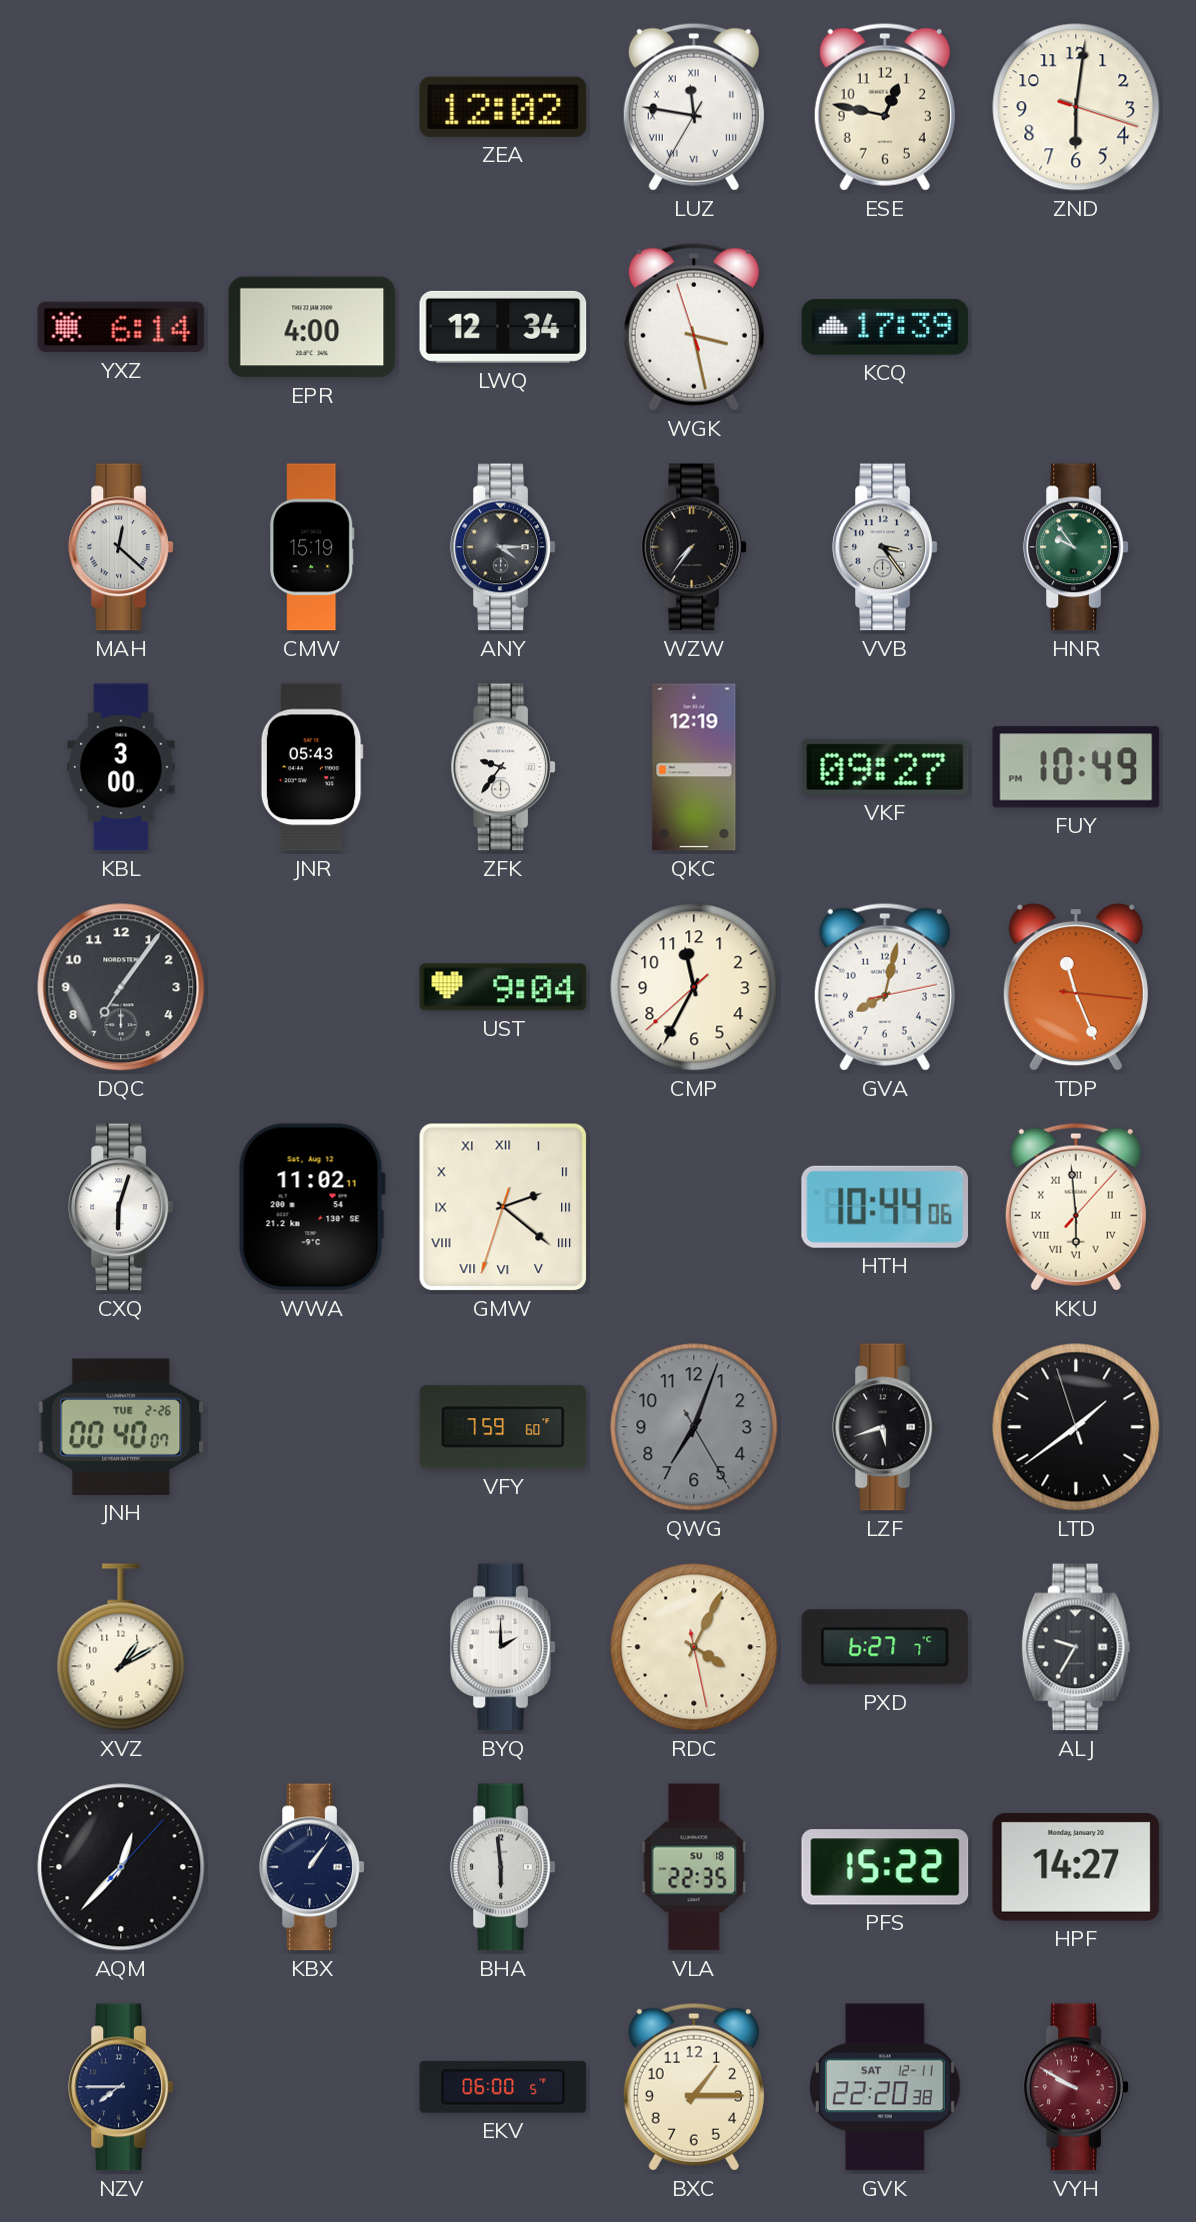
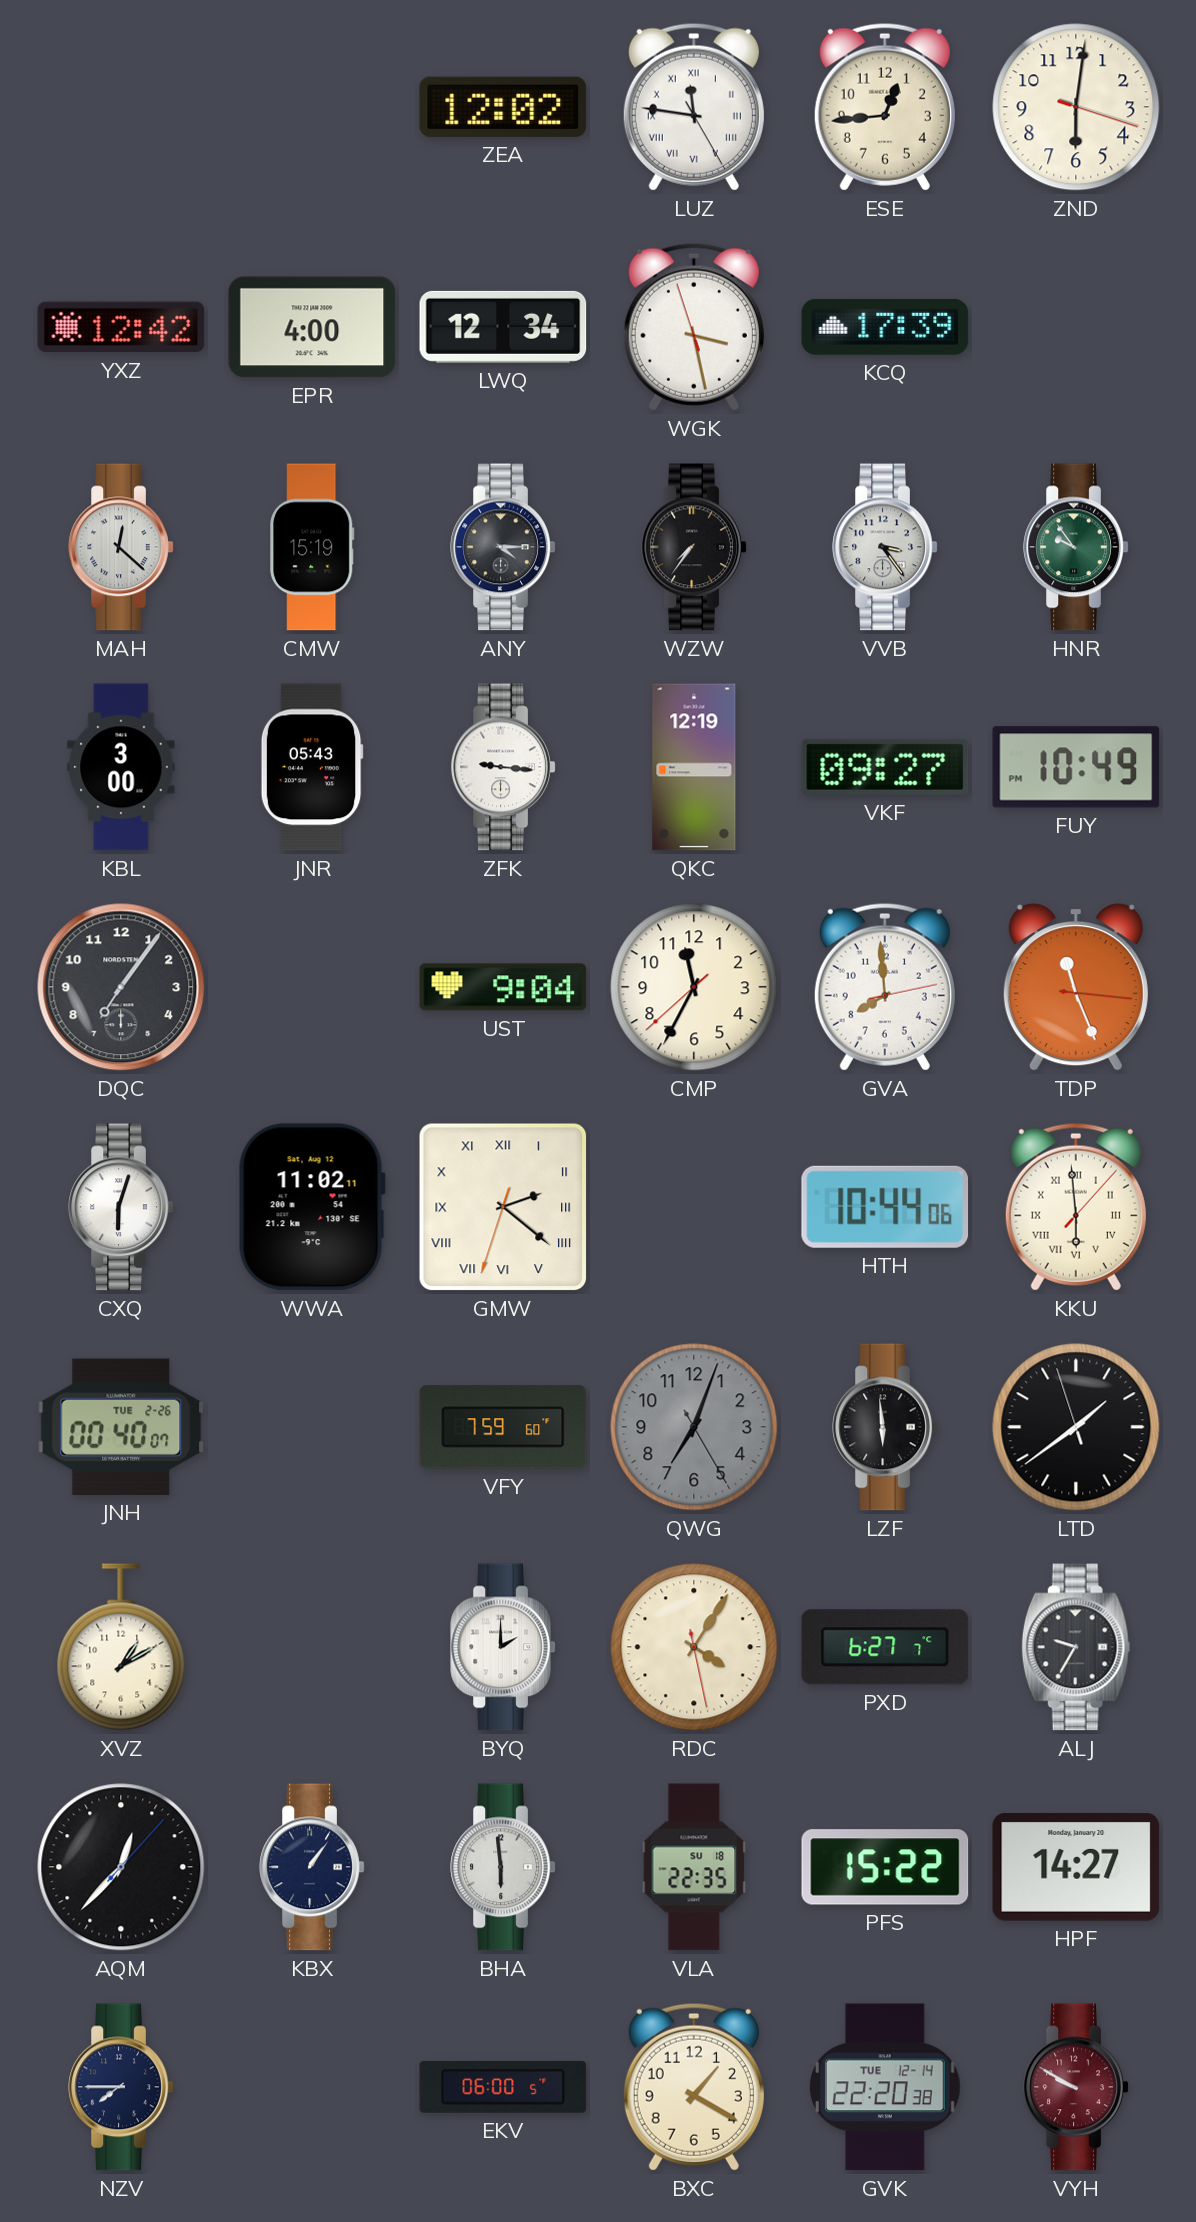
LUZ: 11:46:35 -> 11:46:25 (694, 107)
ESE: 12:47 -> 12:44 (885, 107)
YXZ: 6:14 -> 12:42 (121, 327)
ZFK: 9:36 -> 9:16 (503, 767)
GVA: 8:02 -> 7:59 (885, 987)
LZF: 5:42 -> 5:59 (885, 1427)
RDC: 4:04 -> 4:05 (694, 1647)
BXC: 1:15 -> 1:20 (694, 2087)
GVK date: SAT 12-11 -> TUE 12-14 (885, 2087)
